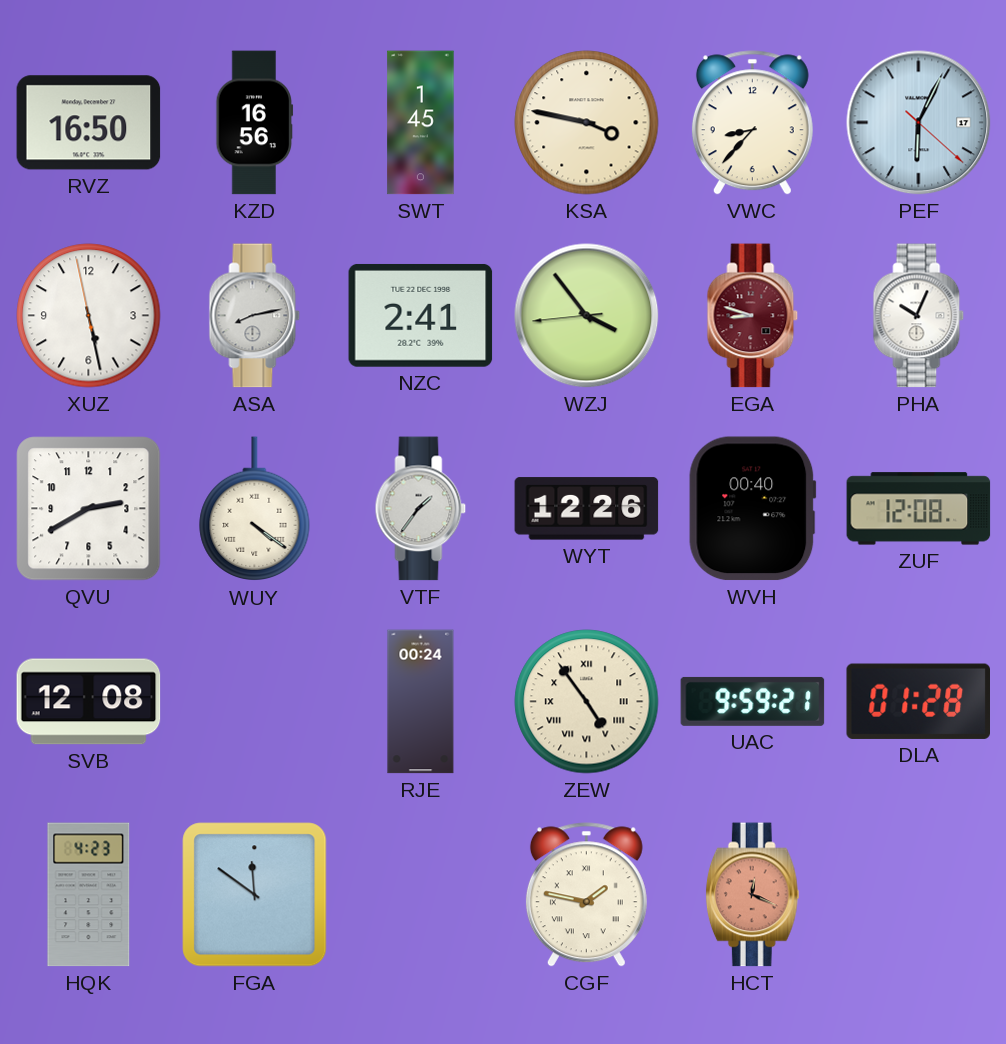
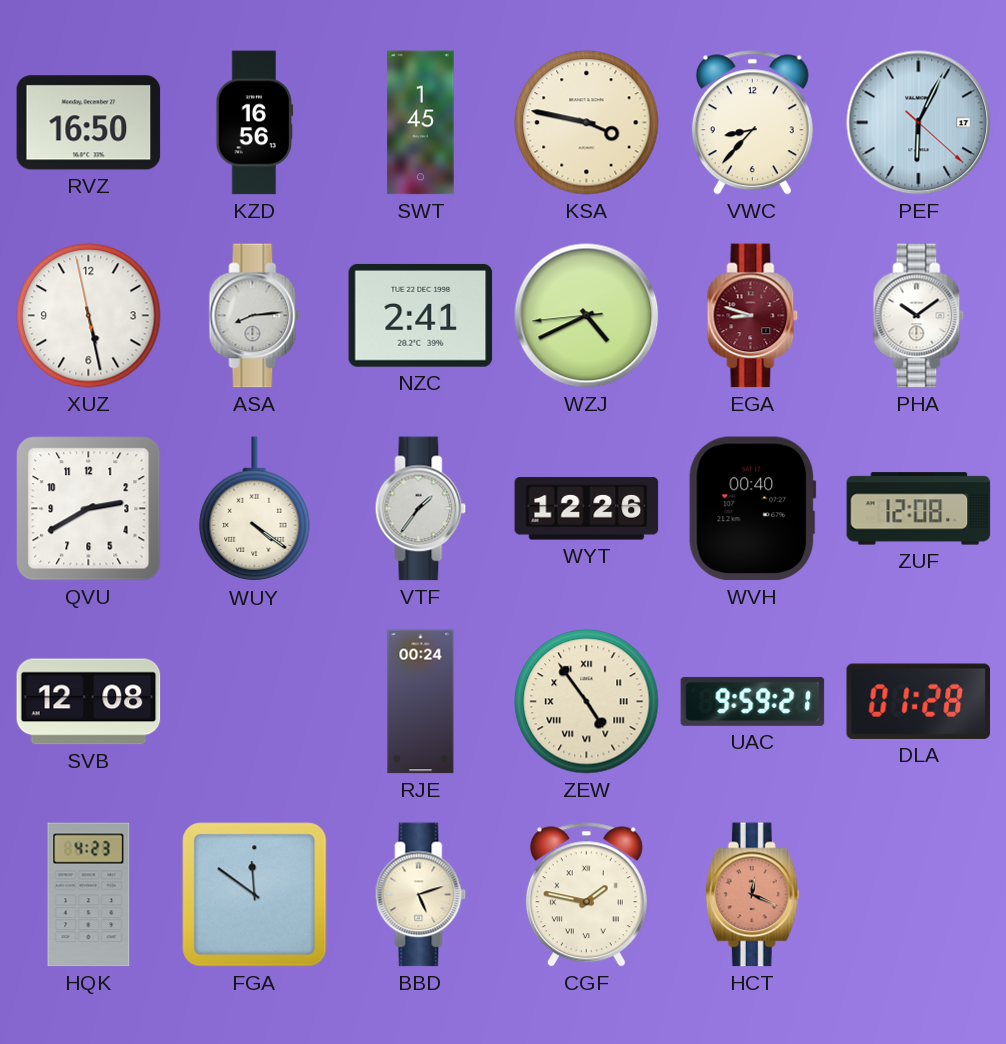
ASA: 8:13 -> 8:14 (255, 316)
WZJ: 3:53 -> 4:40 (587, 316)
PHA: 10:04 -> 10:09 (919, 316)
BBD: none -> 5:12 (421, 895)
